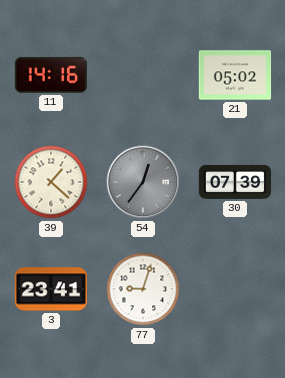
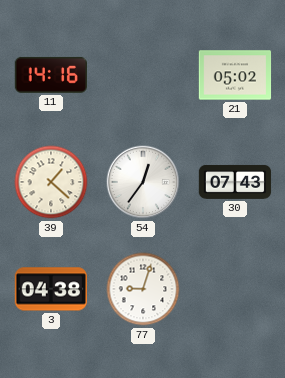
54 dial: grey -> white (143, 182)
30: 07:39 -> 07:43 (235, 182)
3: 23:41 -> 04:38 (50, 289)
